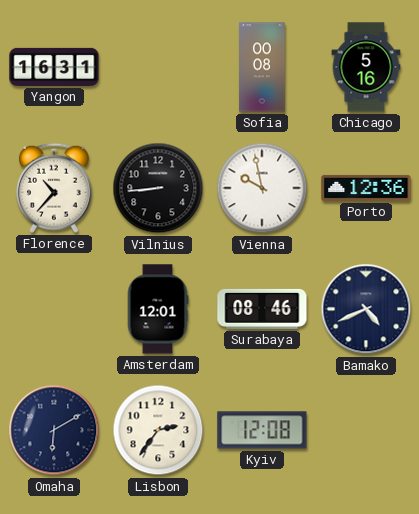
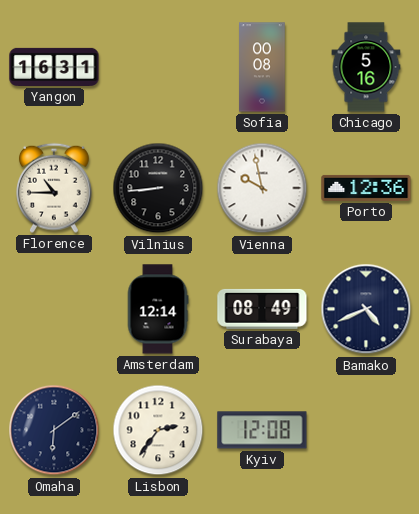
Florence: 10:37 -> 10:45 (55, 188)
Amsterdam: 12:01 -> 12:14 (158, 309)
Surabaya: 08:46 -> 08:49 (262, 309)
Omaha: 6:10 -> 6:09 (54, 430)
